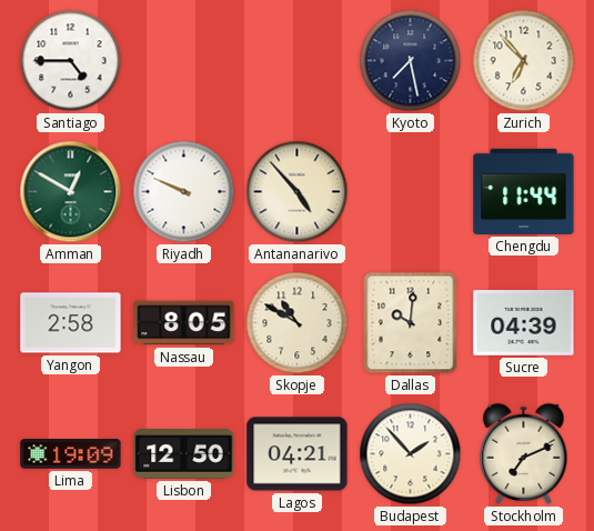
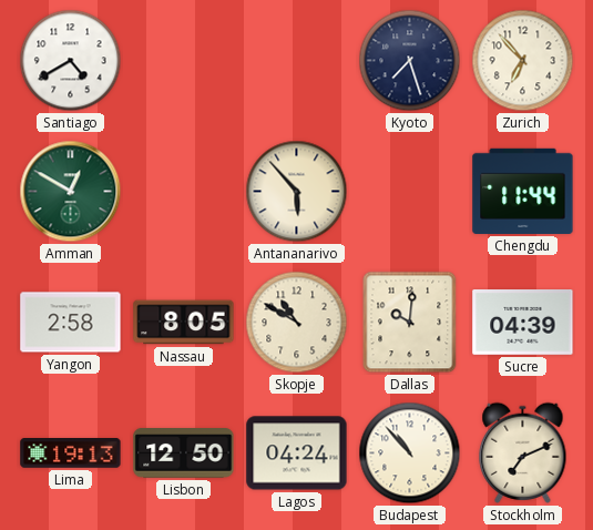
Santiago: 4:45 -> 4:40 (71, 61)
Kyoto: 7:28 -> 7:27 (410, 61)
Riyadh: 9:49 -> none (184, 192)
Antananarivo: 4:53 -> 5:53 (297, 192)
Lima: 19:09 -> 19:13 (71, 453)
Lagos: 04:21 -> 04:24 (297, 453)
Budapest: 1:53 -> 10:53 (410, 453)
